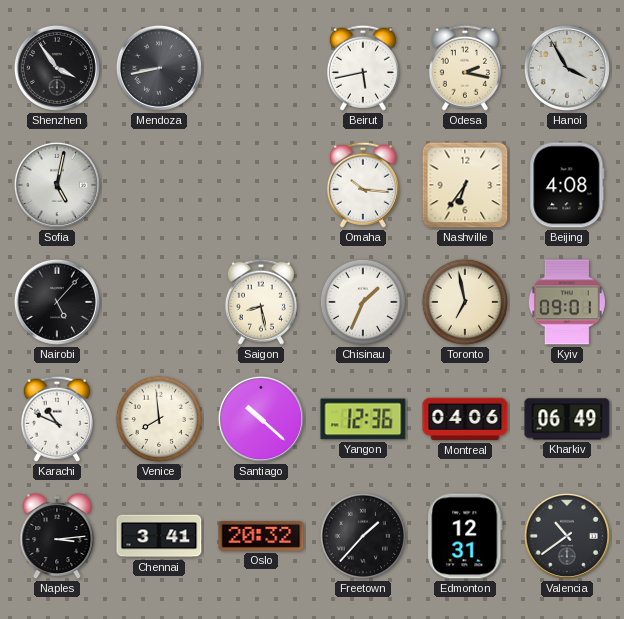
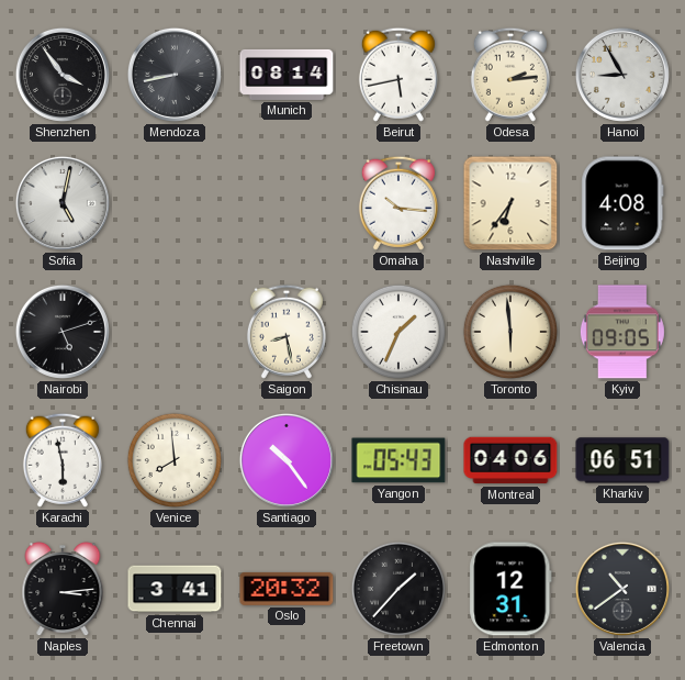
Munich: none -> 08:14 (287, 75)
Odesa: 2:17 -> 2:14 (510, 75)
Hanoi: 3:55 -> 8:55 (622, 75)
Nairobi: 5:07 -> 5:12 (63, 332)
Toronto: 6:58 -> 5:59 (510, 332)
Kyiv: 09:01 -> 09:05 (622, 332)
Karachi: 10:49 -> 5:58 (63, 460)
Santiago: 10:22 -> 10:24 (287, 460)
Yangon: 12:36 -> 05:43 (398, 460)
Kharkiv: 06:49 -> 06:51 (622, 460)
